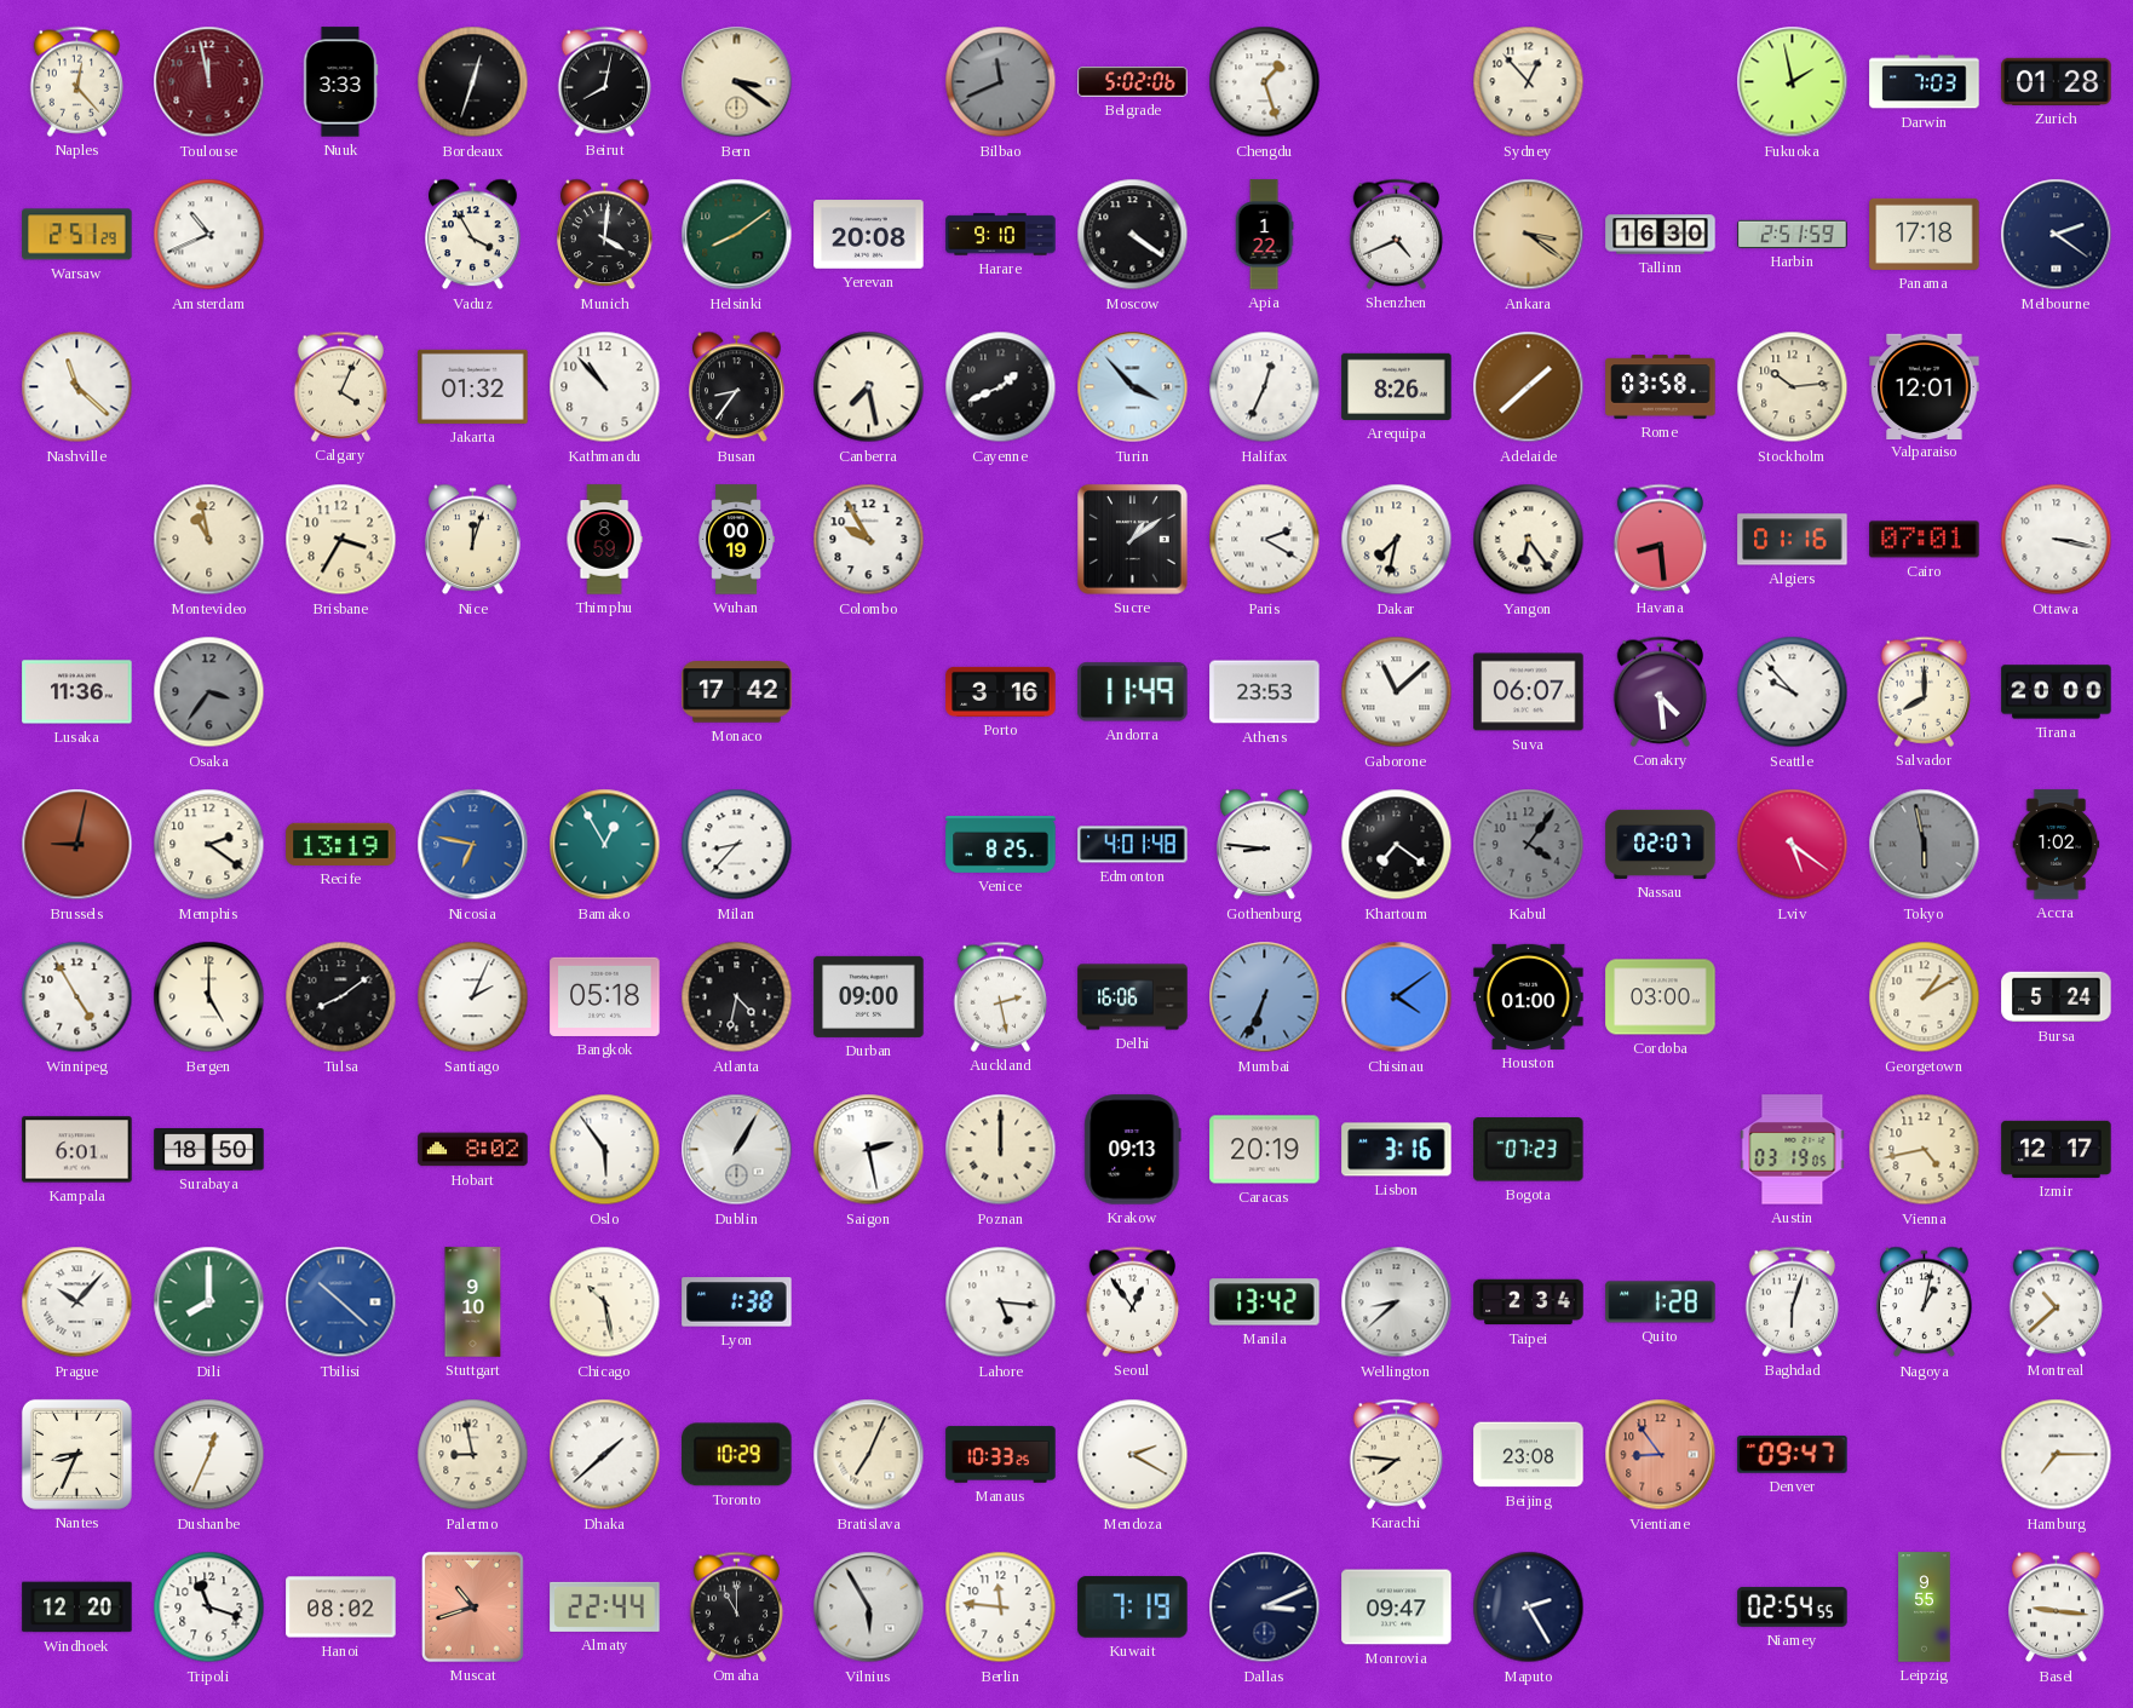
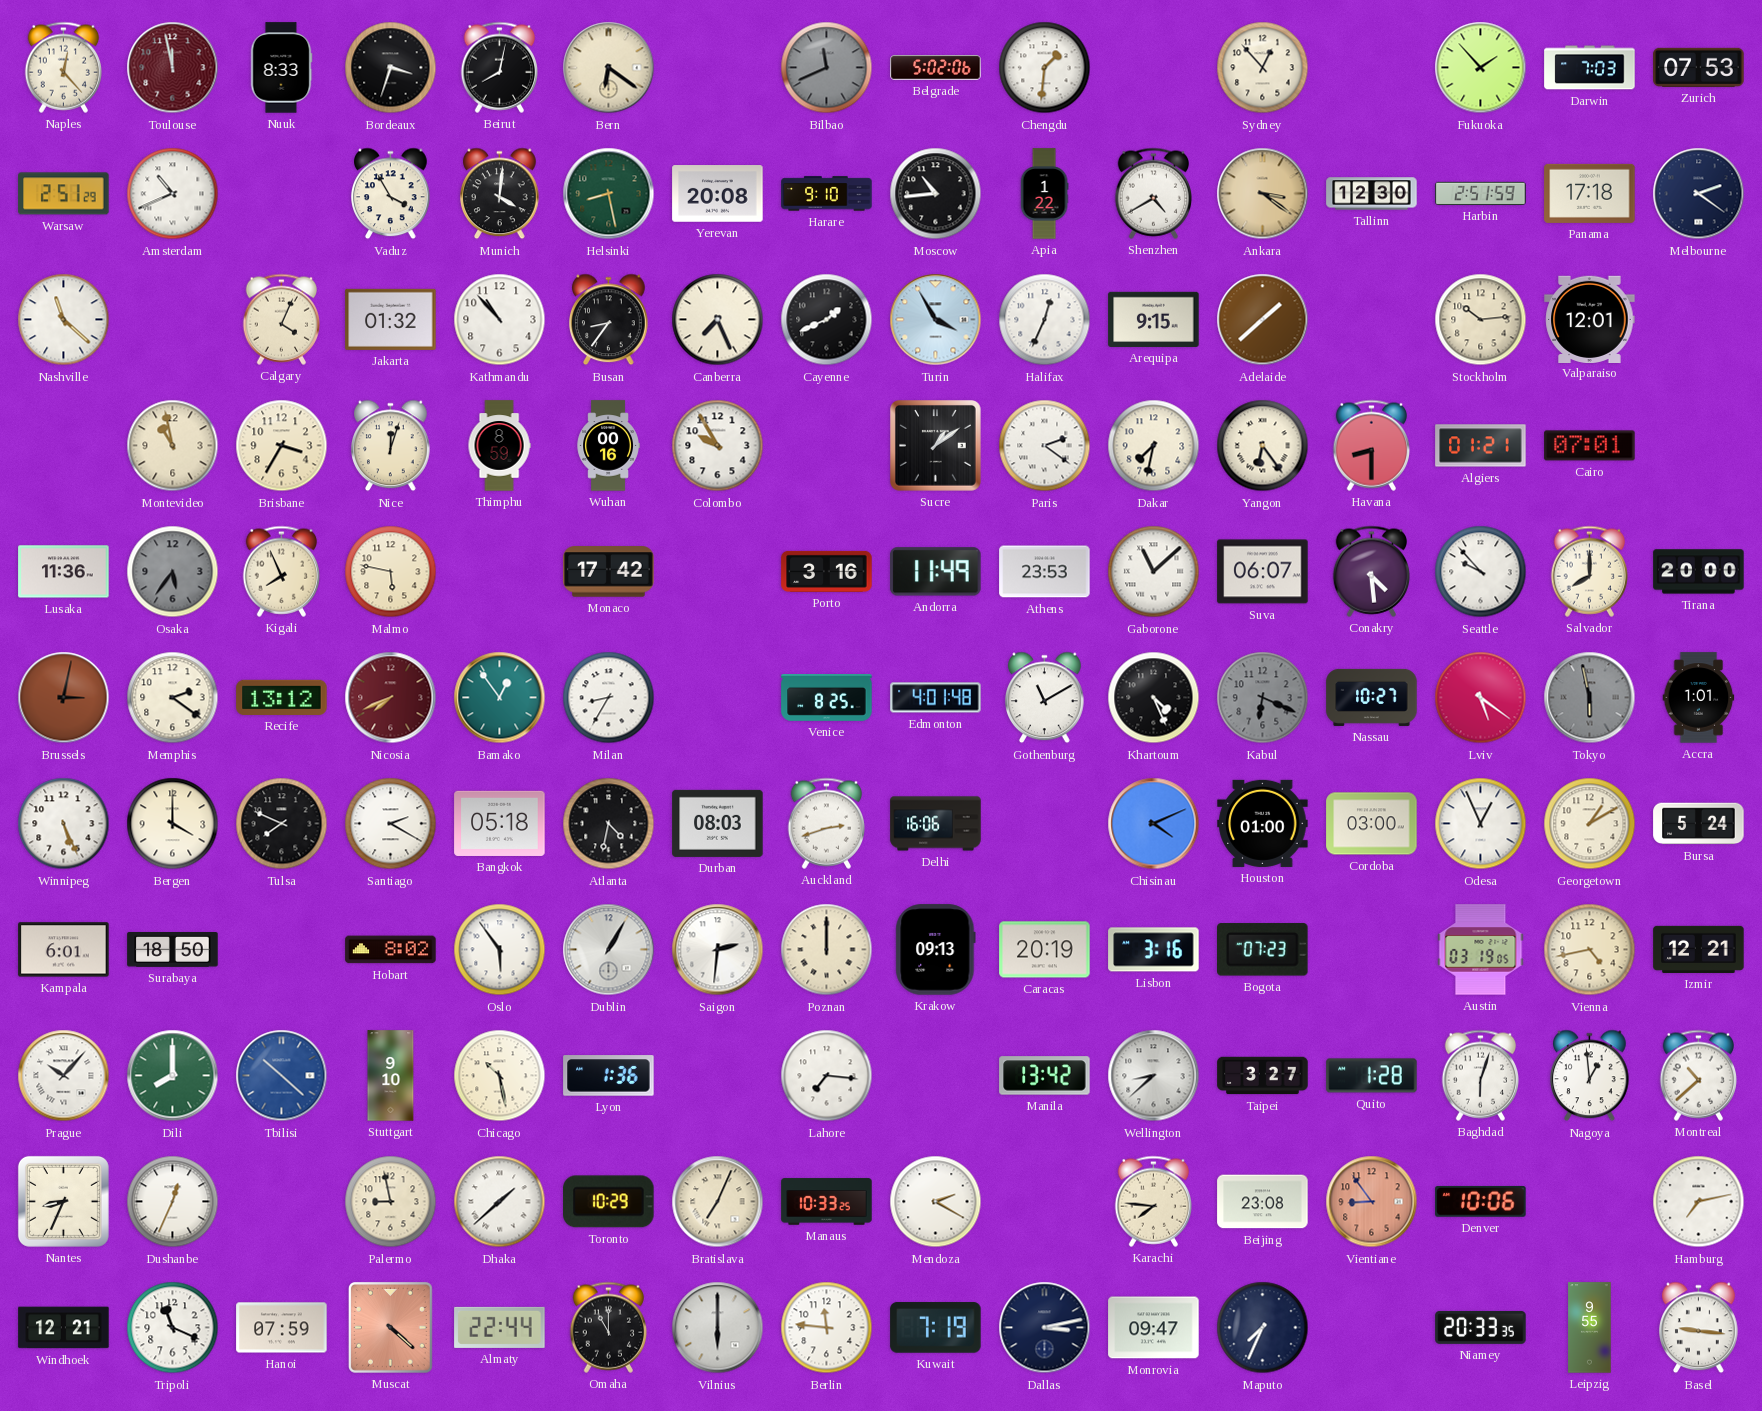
Nuuk: 3:33 -> 8:33 (281, 68)
Bordeaux: 12:33 -> 3:33 (391, 68)
Bern: 3:21 -> 6:21 (609, 68)
Chengdu: 1:27 -> 1:31 (1045, 68)
Fukuoka: 1:58 -> 1:53 (1481, 68)
Zurich: 01:28 -> 07:53 (1699, 67)
Helsinki: 8:09 -> 8:28 (609, 194)
Moscow: 4:21 -> 10:44 (936, 194)
Shenzhen: 4:41 -> 4:40 (1153, 193)
Tallinn: 16:30 -> 12:30 (1372, 194)
Canberra: 7:28 -> 7:26 (718, 320)
Turin: 3:53 -> 3:55 (936, 320)
Arequipa: 8:26 -> 9:15 (1154, 319)
Rome: 03:58 -> none (1661, 387)
Wuhan: 00:19 -> 00:16 (608, 446)
Paris: 2:20 -> 2:21 (1045, 446)
Havana: 8:29 -> 8:30 (1371, 445)
Algiers: 01:16 -> 01:21 (1481, 446)
Ottawa: 3:17 -> none (2057, 540)
Osaka: 3:36 -> 5:36 (173, 572)
Kigali: none -> 7:56 (281, 571)
Malmo: none -> 5:47 (391, 572)
Brussels: 9:02 -> 3:02 (64, 698)
Recife: 13:19 -> 13:12 (282, 697)
Nicosia: 6:47 -> 7:41 (391, 698)
Nicosia dial: blue -> burgundy (391, 698)
Bamako: 12:55 -> 12:54 (500, 698)
Milan: 8:37 -> 8:35 (609, 698)
Gothenburg: 8:46 -> 11:10 (1045, 698)
Khartoum: 7:21 -> 4:26 (1154, 698)
Kabul: 4:06 -> 6:19 (1263, 698)
Nassau: 02:07 -> 10:27 (1372, 697)
Accra: 1:02 -> 1:01 (1699, 698)
Winnipeg: 4:55 -> 5:26 (64, 824)
Bergen: 5:00 -> 4:00 (173, 824)
Tulsa: 8:09 -> 7:49 (282, 824)
Santiago: 2:04 -> 2:20 (391, 824)
Durban: 09:00 -> 08:03 (718, 823)
Auckland: 2:28 -> 2:42 (826, 823)
Mumbai: 6:34 -> none (1265, 997)
Chisinau: 4:09 -> 4:11 (1154, 824)
Odesa: none -> 12:56 (1481, 824)
Saigon: 2:28 -> 2:31 (718, 950)
Izmir: 12:17 -> 12:21 (1699, 949)
Lyon: 1:38 -> 1:36 (609, 1076)
Lahore: 5:16 -> 7:16 (827, 1076)
Seoul: 12:54 -> none (1132, 1301)
Taipei: 2:34 -> 3:27 (1263, 1076)
Nagoya: 1:02 -> 12:59 (1590, 1076)
Denver: 09:47 -> 10:06 (1481, 1201)
Hamburg: 7:15 -> 7:13 (1699, 1202)
Windhoek: 12:20 -> 12:21 (64, 1328)
Tripoli: 11:18 -> 11:19 (173, 1328)
Hanoi: 08:02 -> 07:59 (282, 1328)
Muscat: 10:42 -> 4:22 (390, 1327)
Vilnius: 5:55 -> 6:00 (718, 1328)
Dallas: 3:11 -> 3:13 (1045, 1328)
Maputo: 2:25 -> 7:34 (1263, 1328)
Niamey: 02:54 -> 20:33 (1481, 1327)
